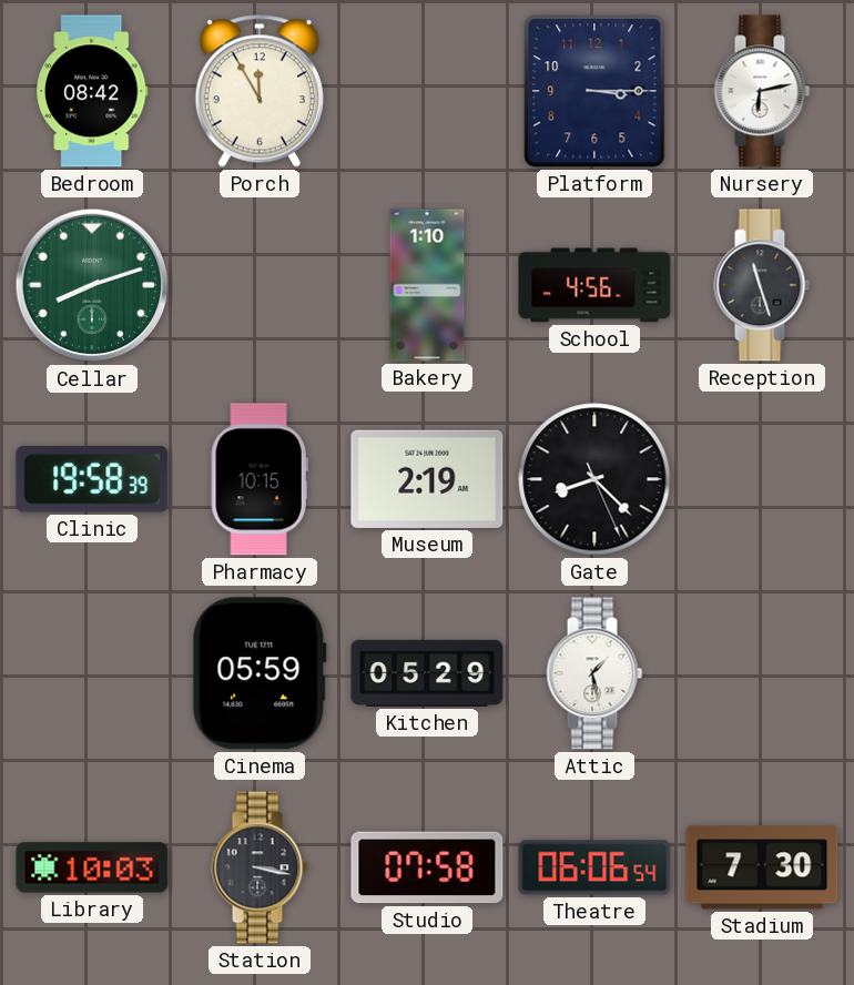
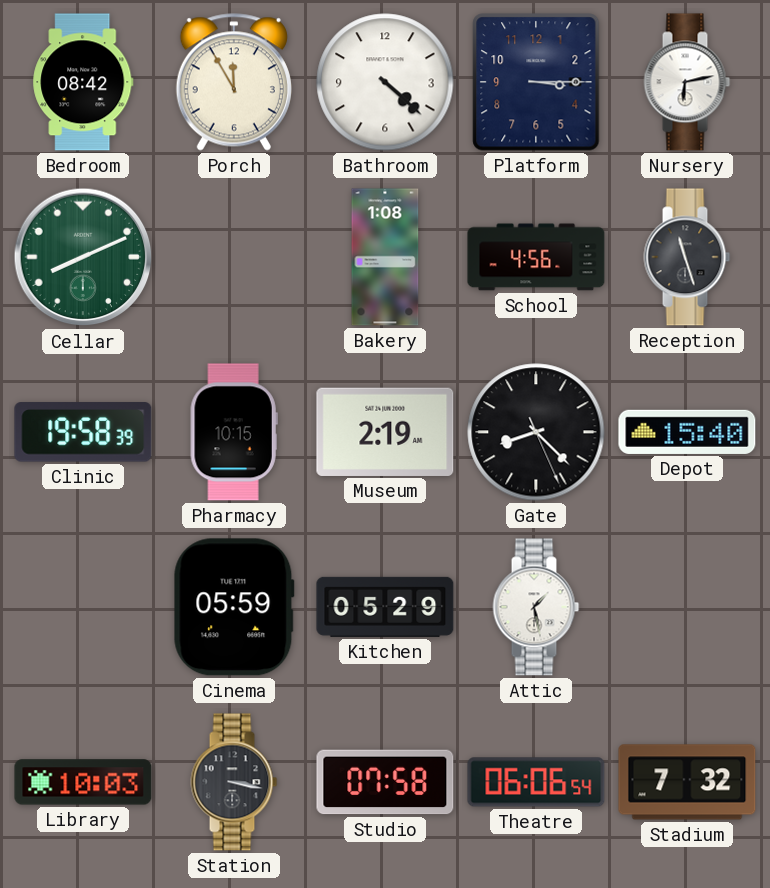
Bathroom: none -> 4:22 (385, 82)
Cellar: 8:12 -> 8:11 (83, 257)
Bakery: 1:10 -> 1:08 (385, 257)
Depot: none -> 15:40 (687, 432)
Stadium: 7:30 -> 7:32 (687, 782)
